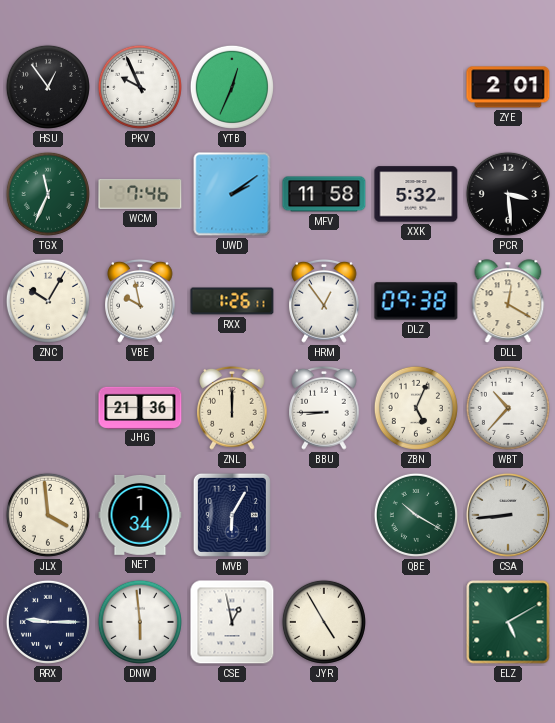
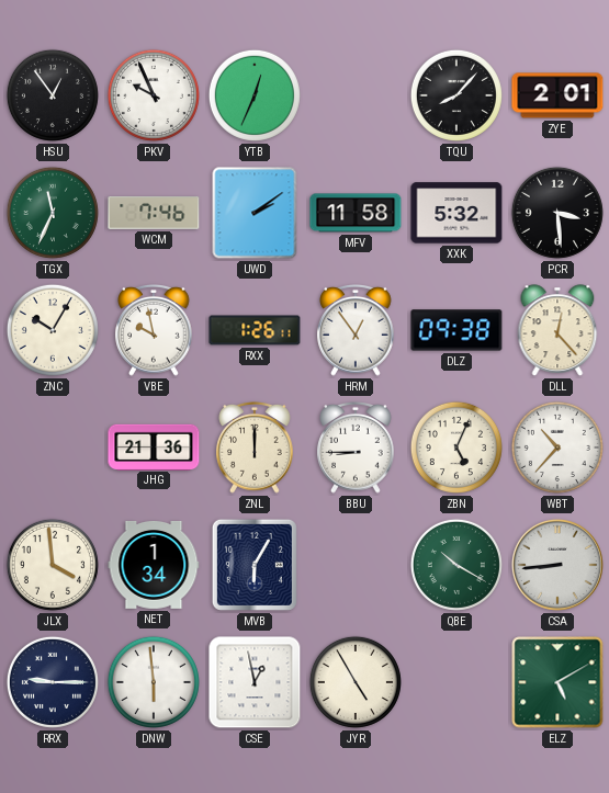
TQU: none -> 8:07 (456, 95)
DLL: 12:20 -> 12:23 (557, 330)
